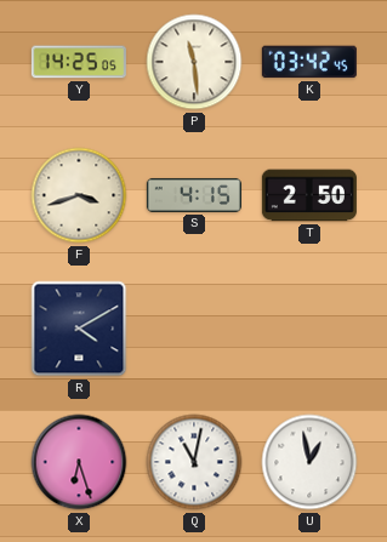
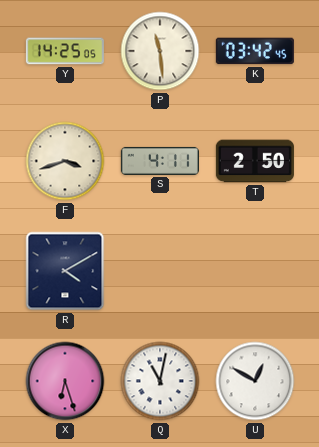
S: 4:15 -> 4:11 (160, 161)
U: 12:58 -> 12:50 (255, 381)
